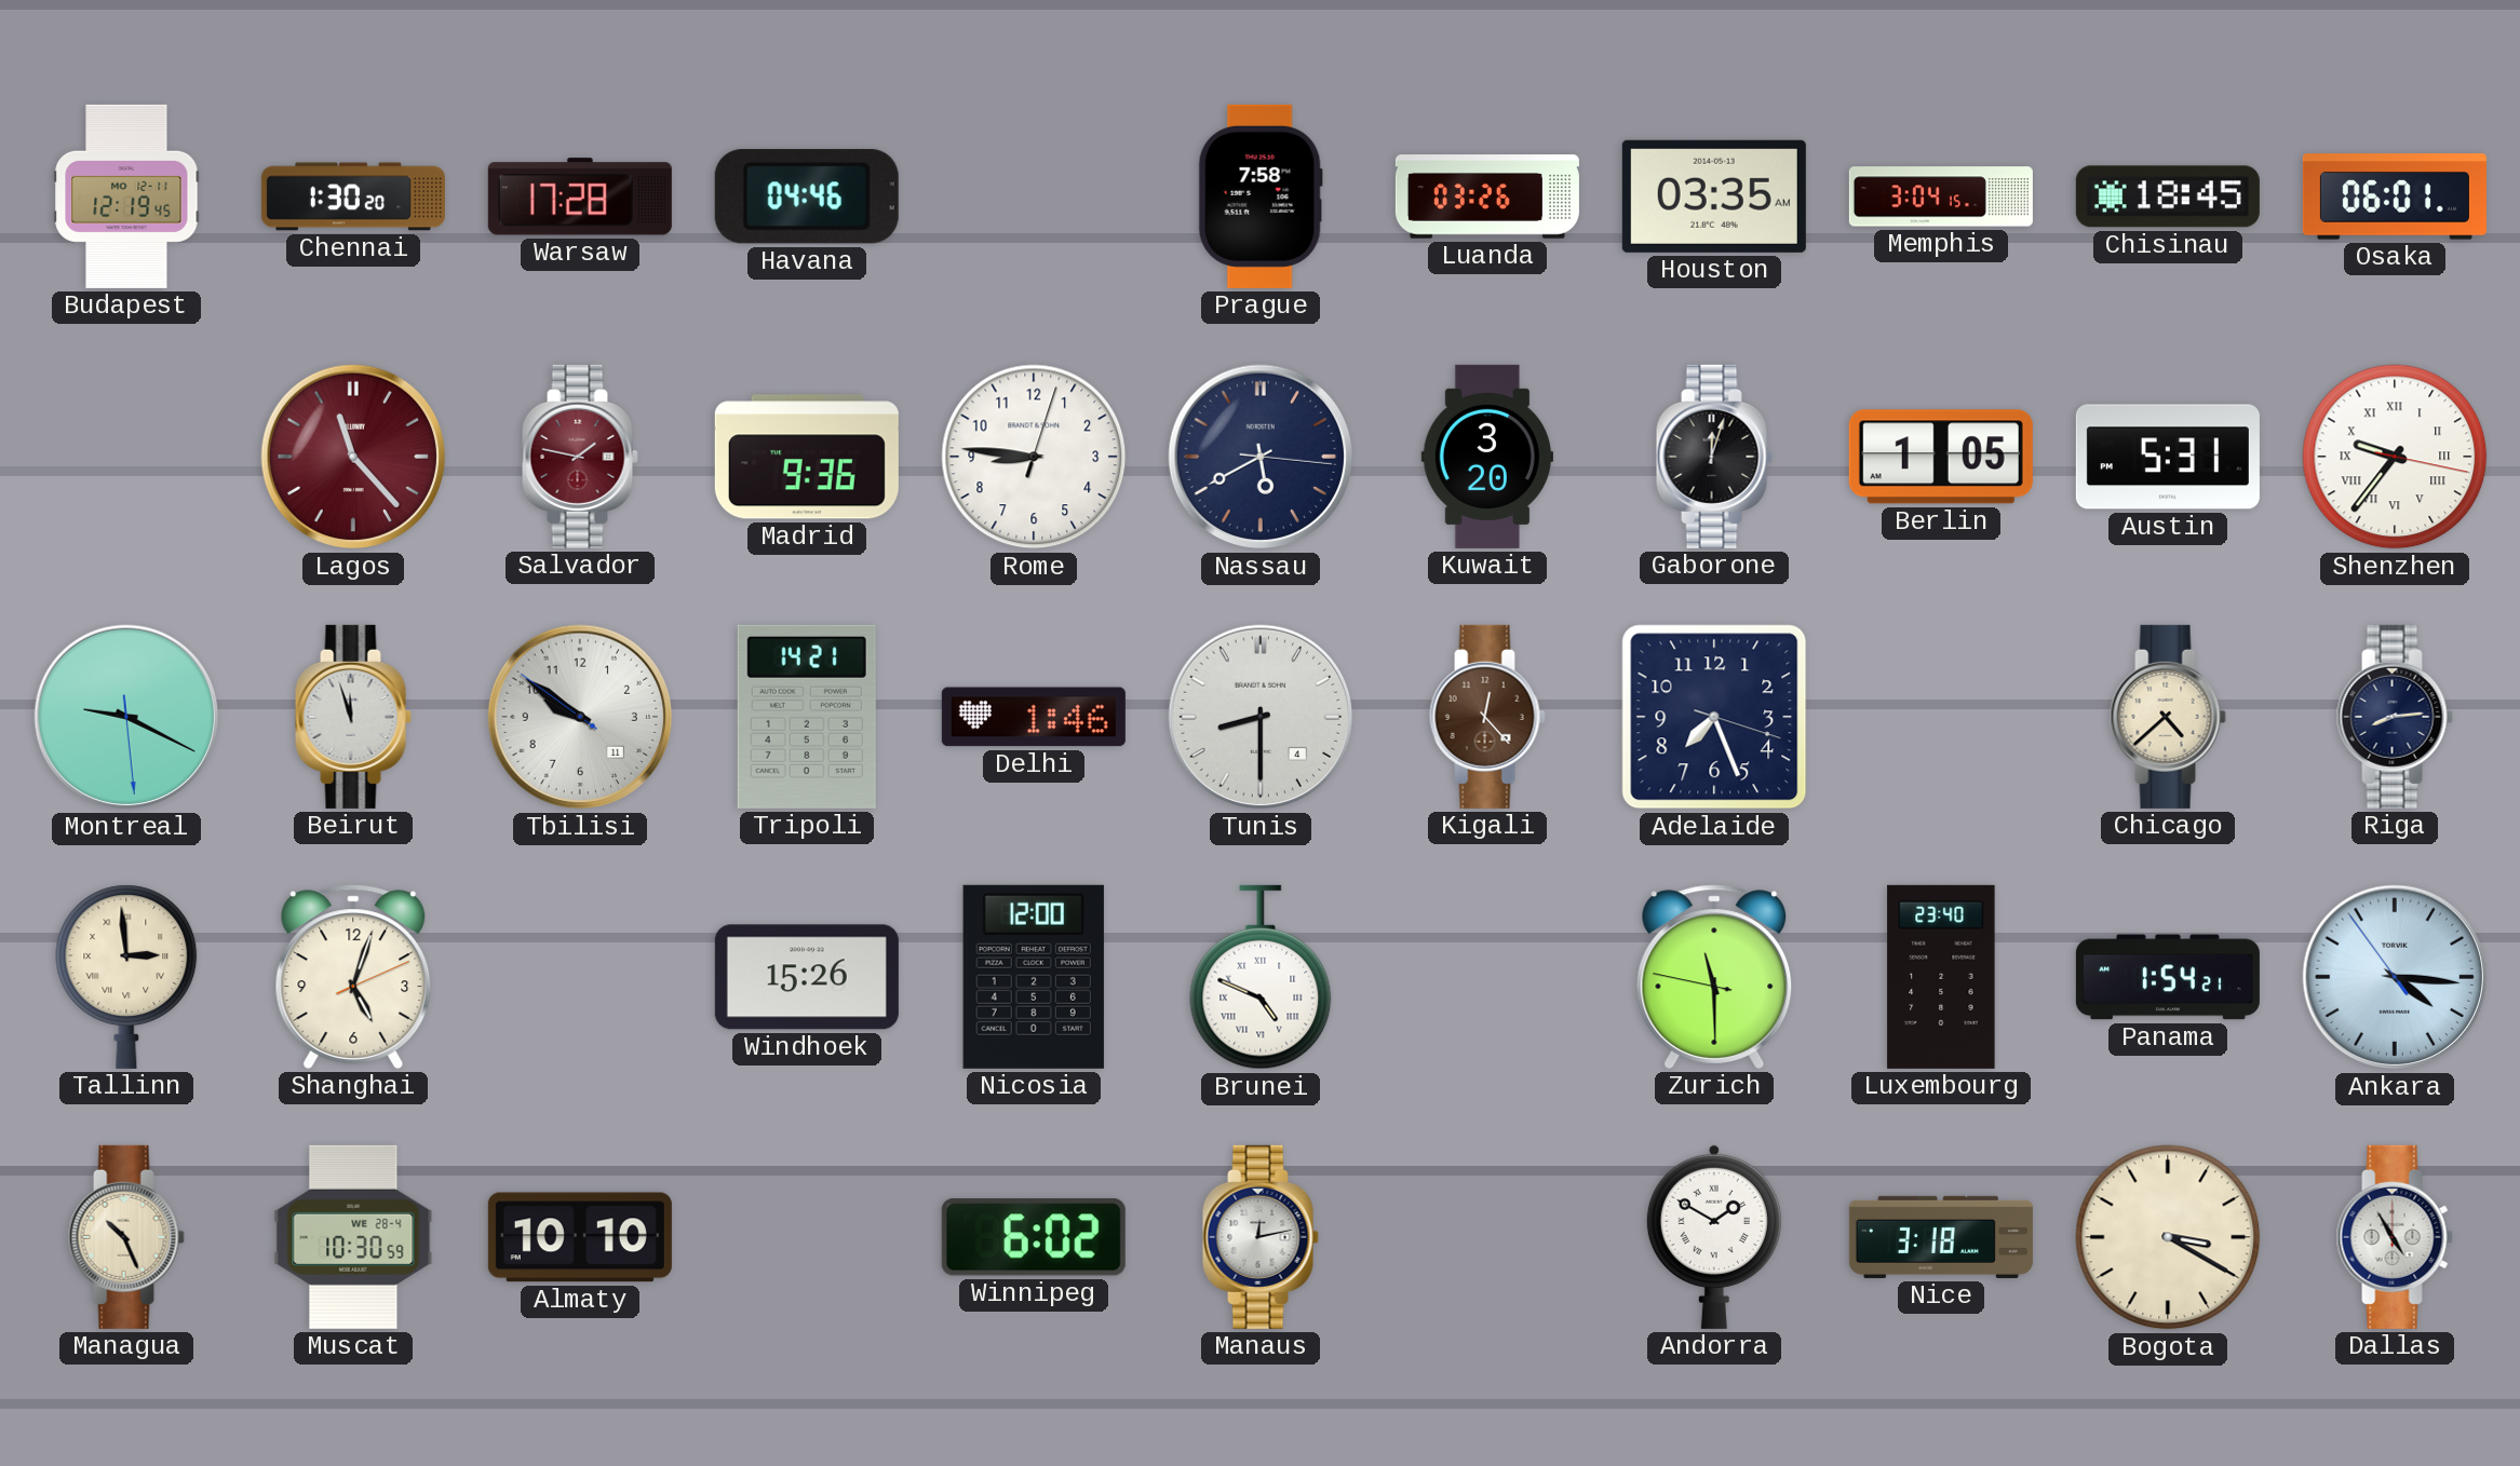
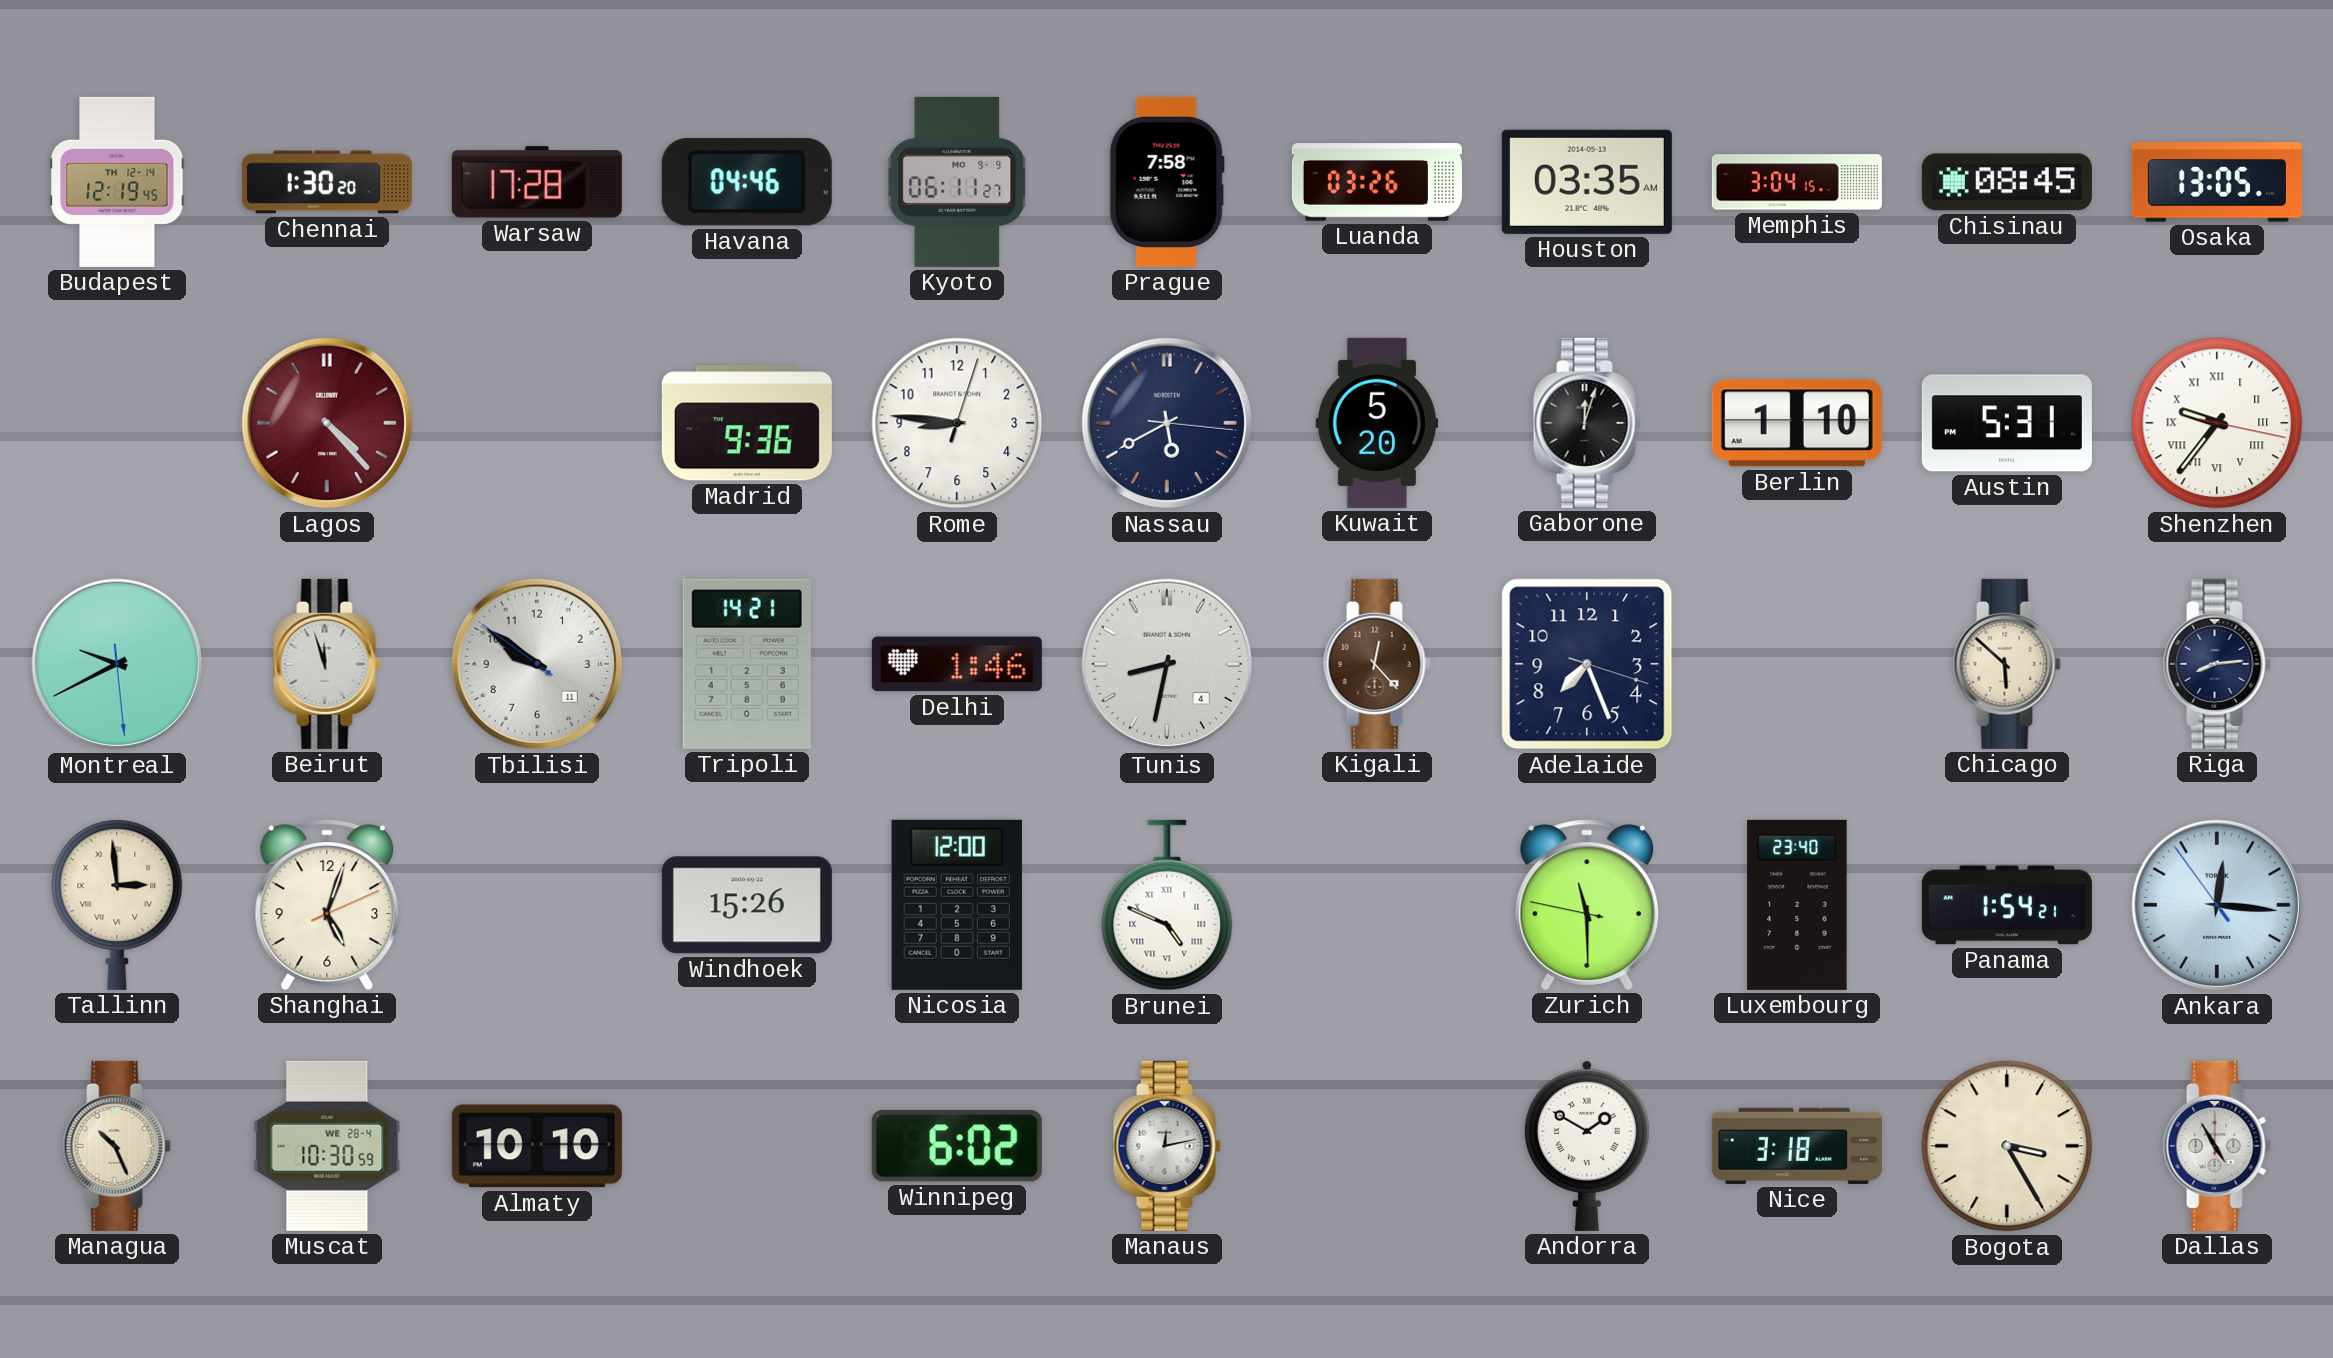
Budapest date: MO 12-11 -> TH 12-14 (117, 182)
Kyoto: none -> 06:11 (957, 182)
Chisinau: 18:45 -> 08:45 (2007, 182)
Osaka: 06:01 -> 13:05 (2217, 182)
Lagos: 11:23 -> 4:23 (327, 423)
Salvador: 1:47 -> none (580, 457)
Kuwait: 3:20 -> 5:20 (1377, 423)
Berlin: 1:05 -> 1:10 (1797, 423)
Montreal: 9:19 -> 9:40 (117, 664)
Tunis: 8:30 -> 8:32 (1167, 664)
Chicago: 4:38 -> 5:52 (2007, 664)
Ankara: 4:15 -> 12:15 (2217, 905)
Bogota: 3:20 -> 3:25 (2007, 1146)
